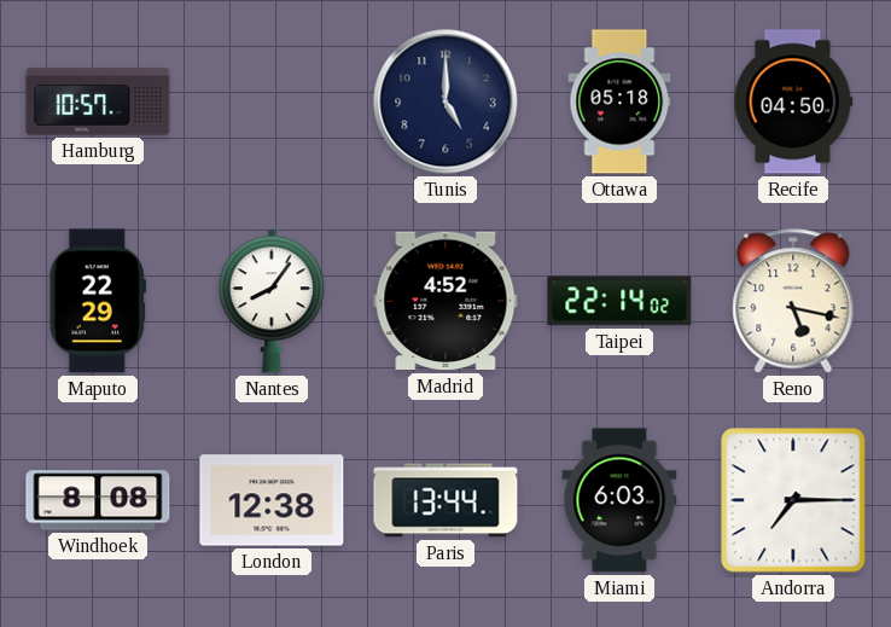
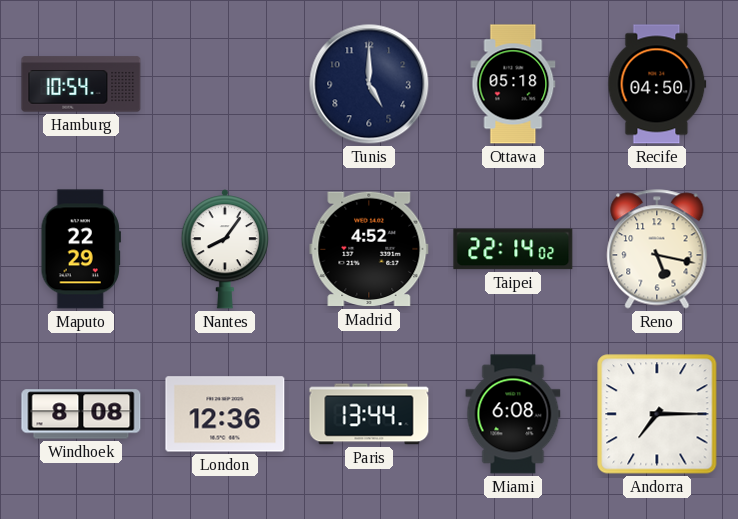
Hamburg: 10:57 -> 10:54 (81, 84)
London: 12:38 -> 12:36 (225, 414)
Miami: 6:03 -> 6:08 (513, 414)
